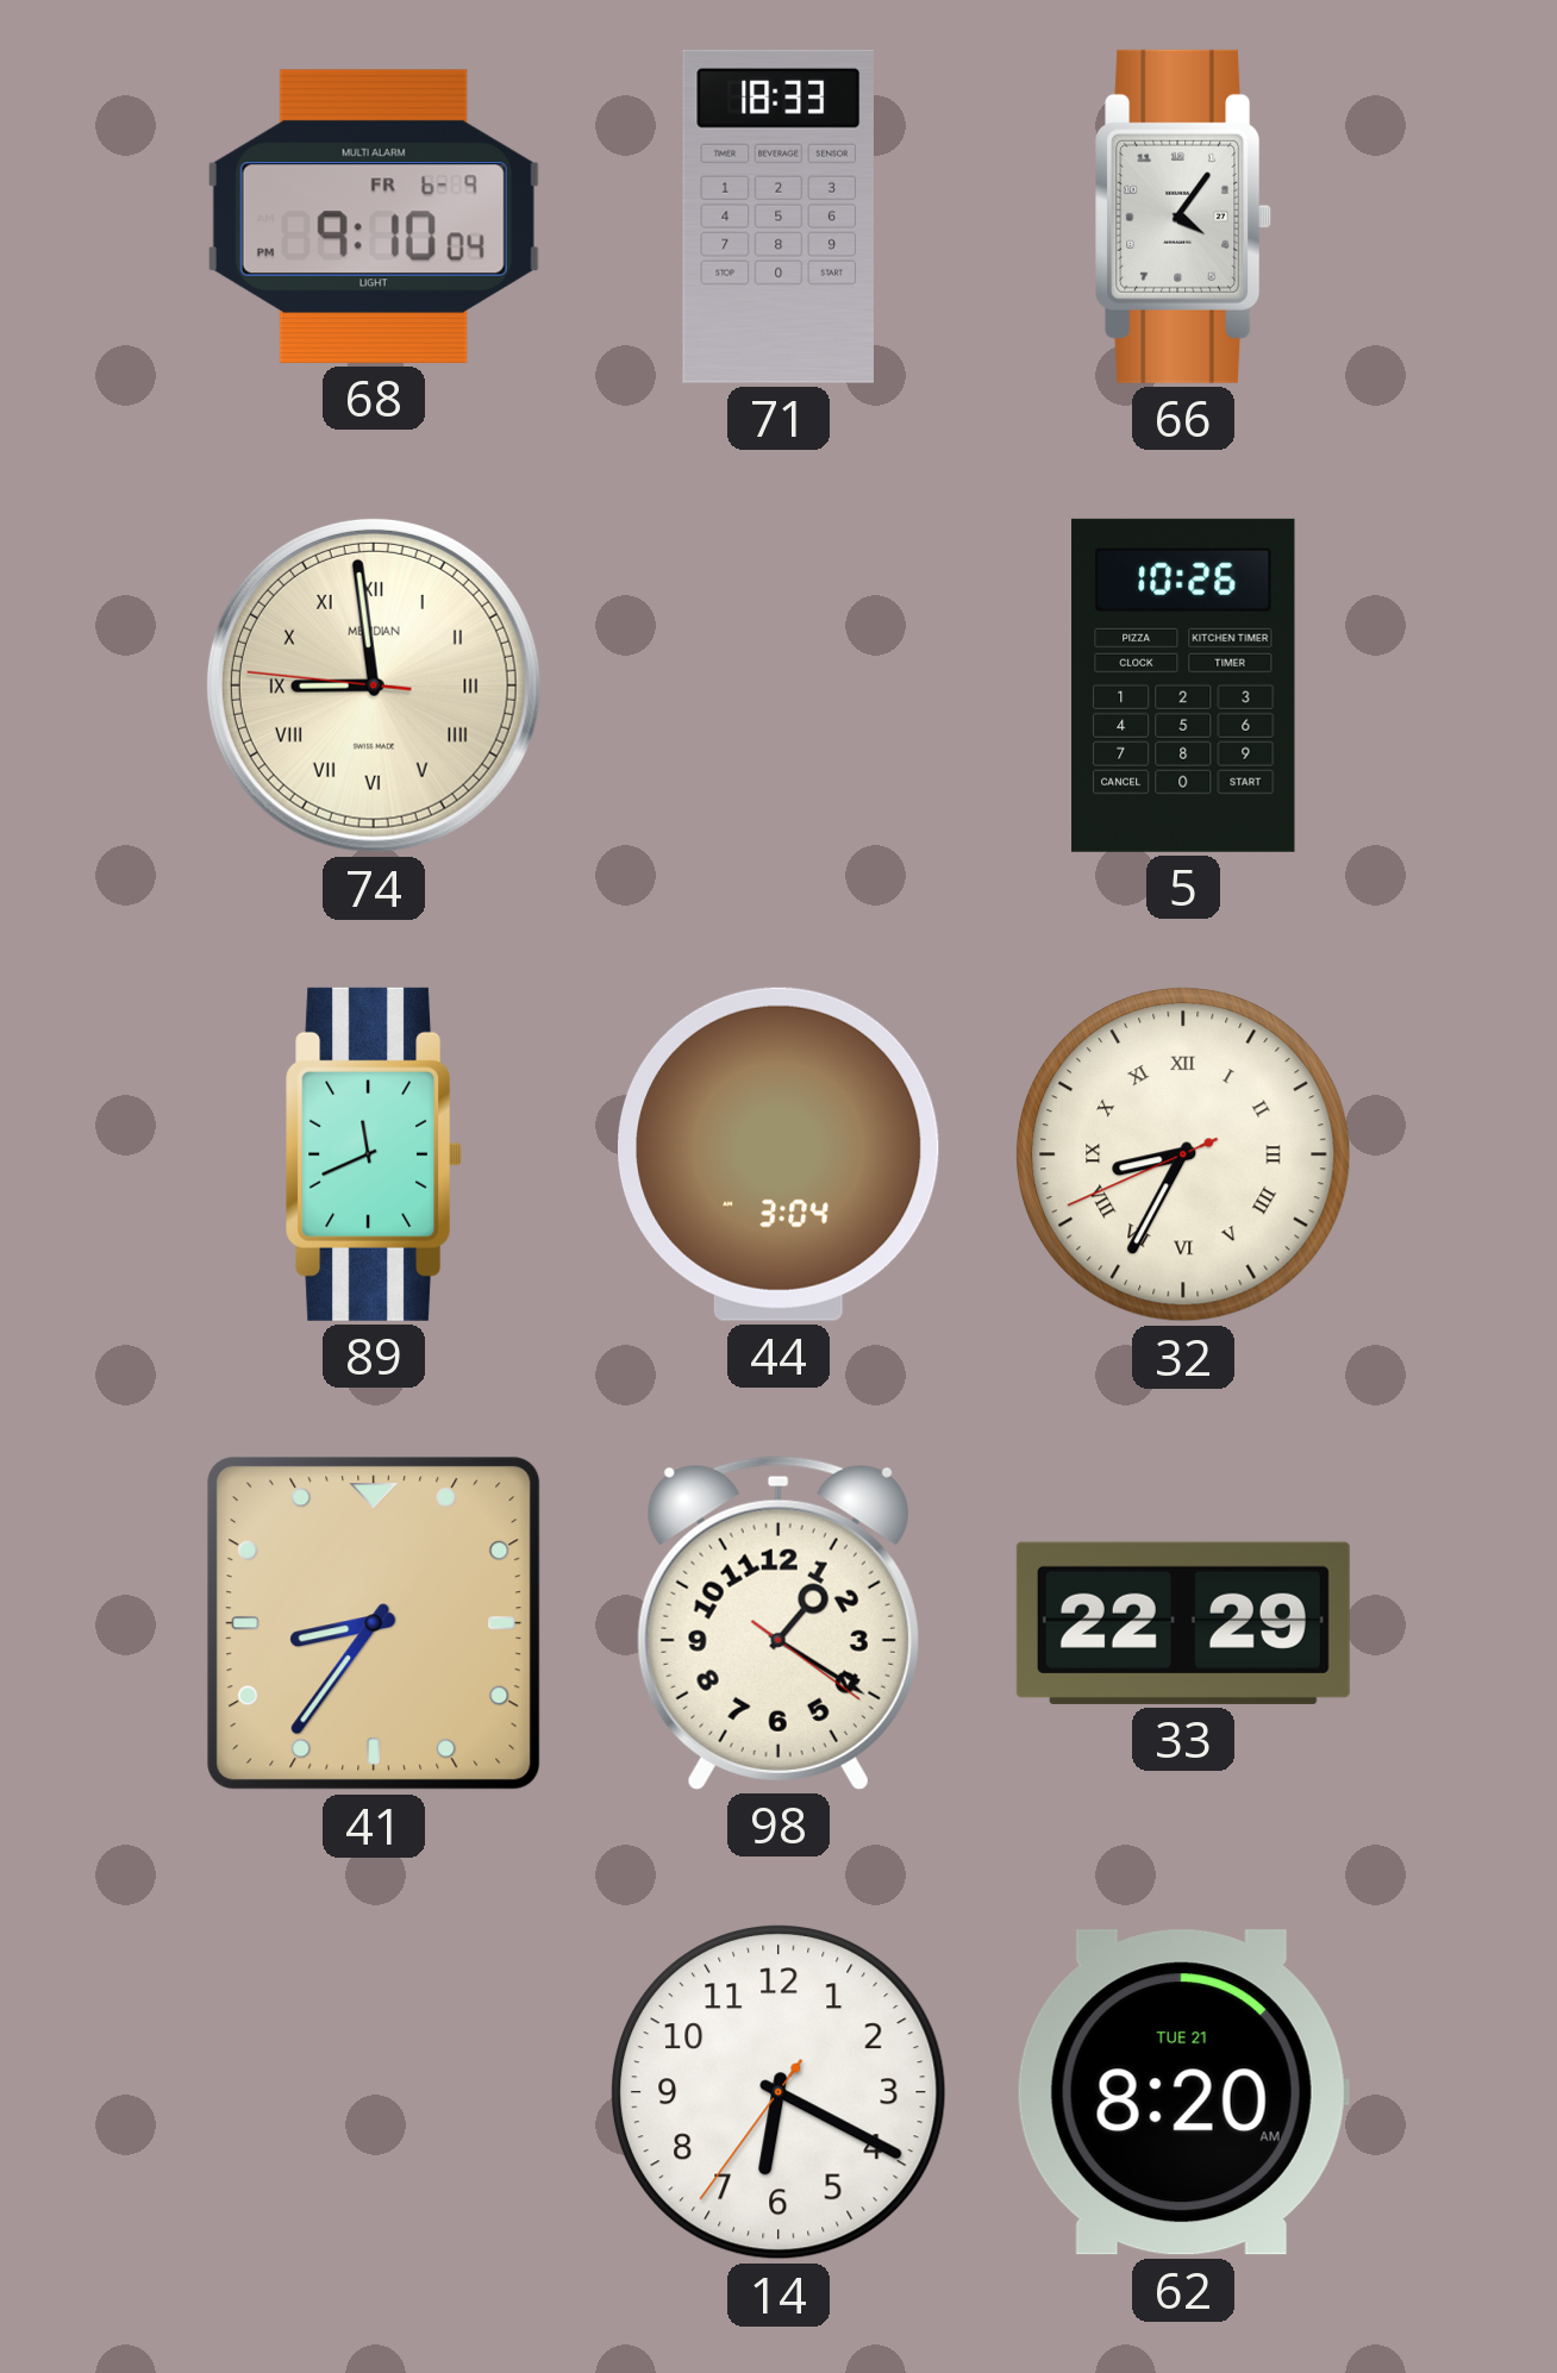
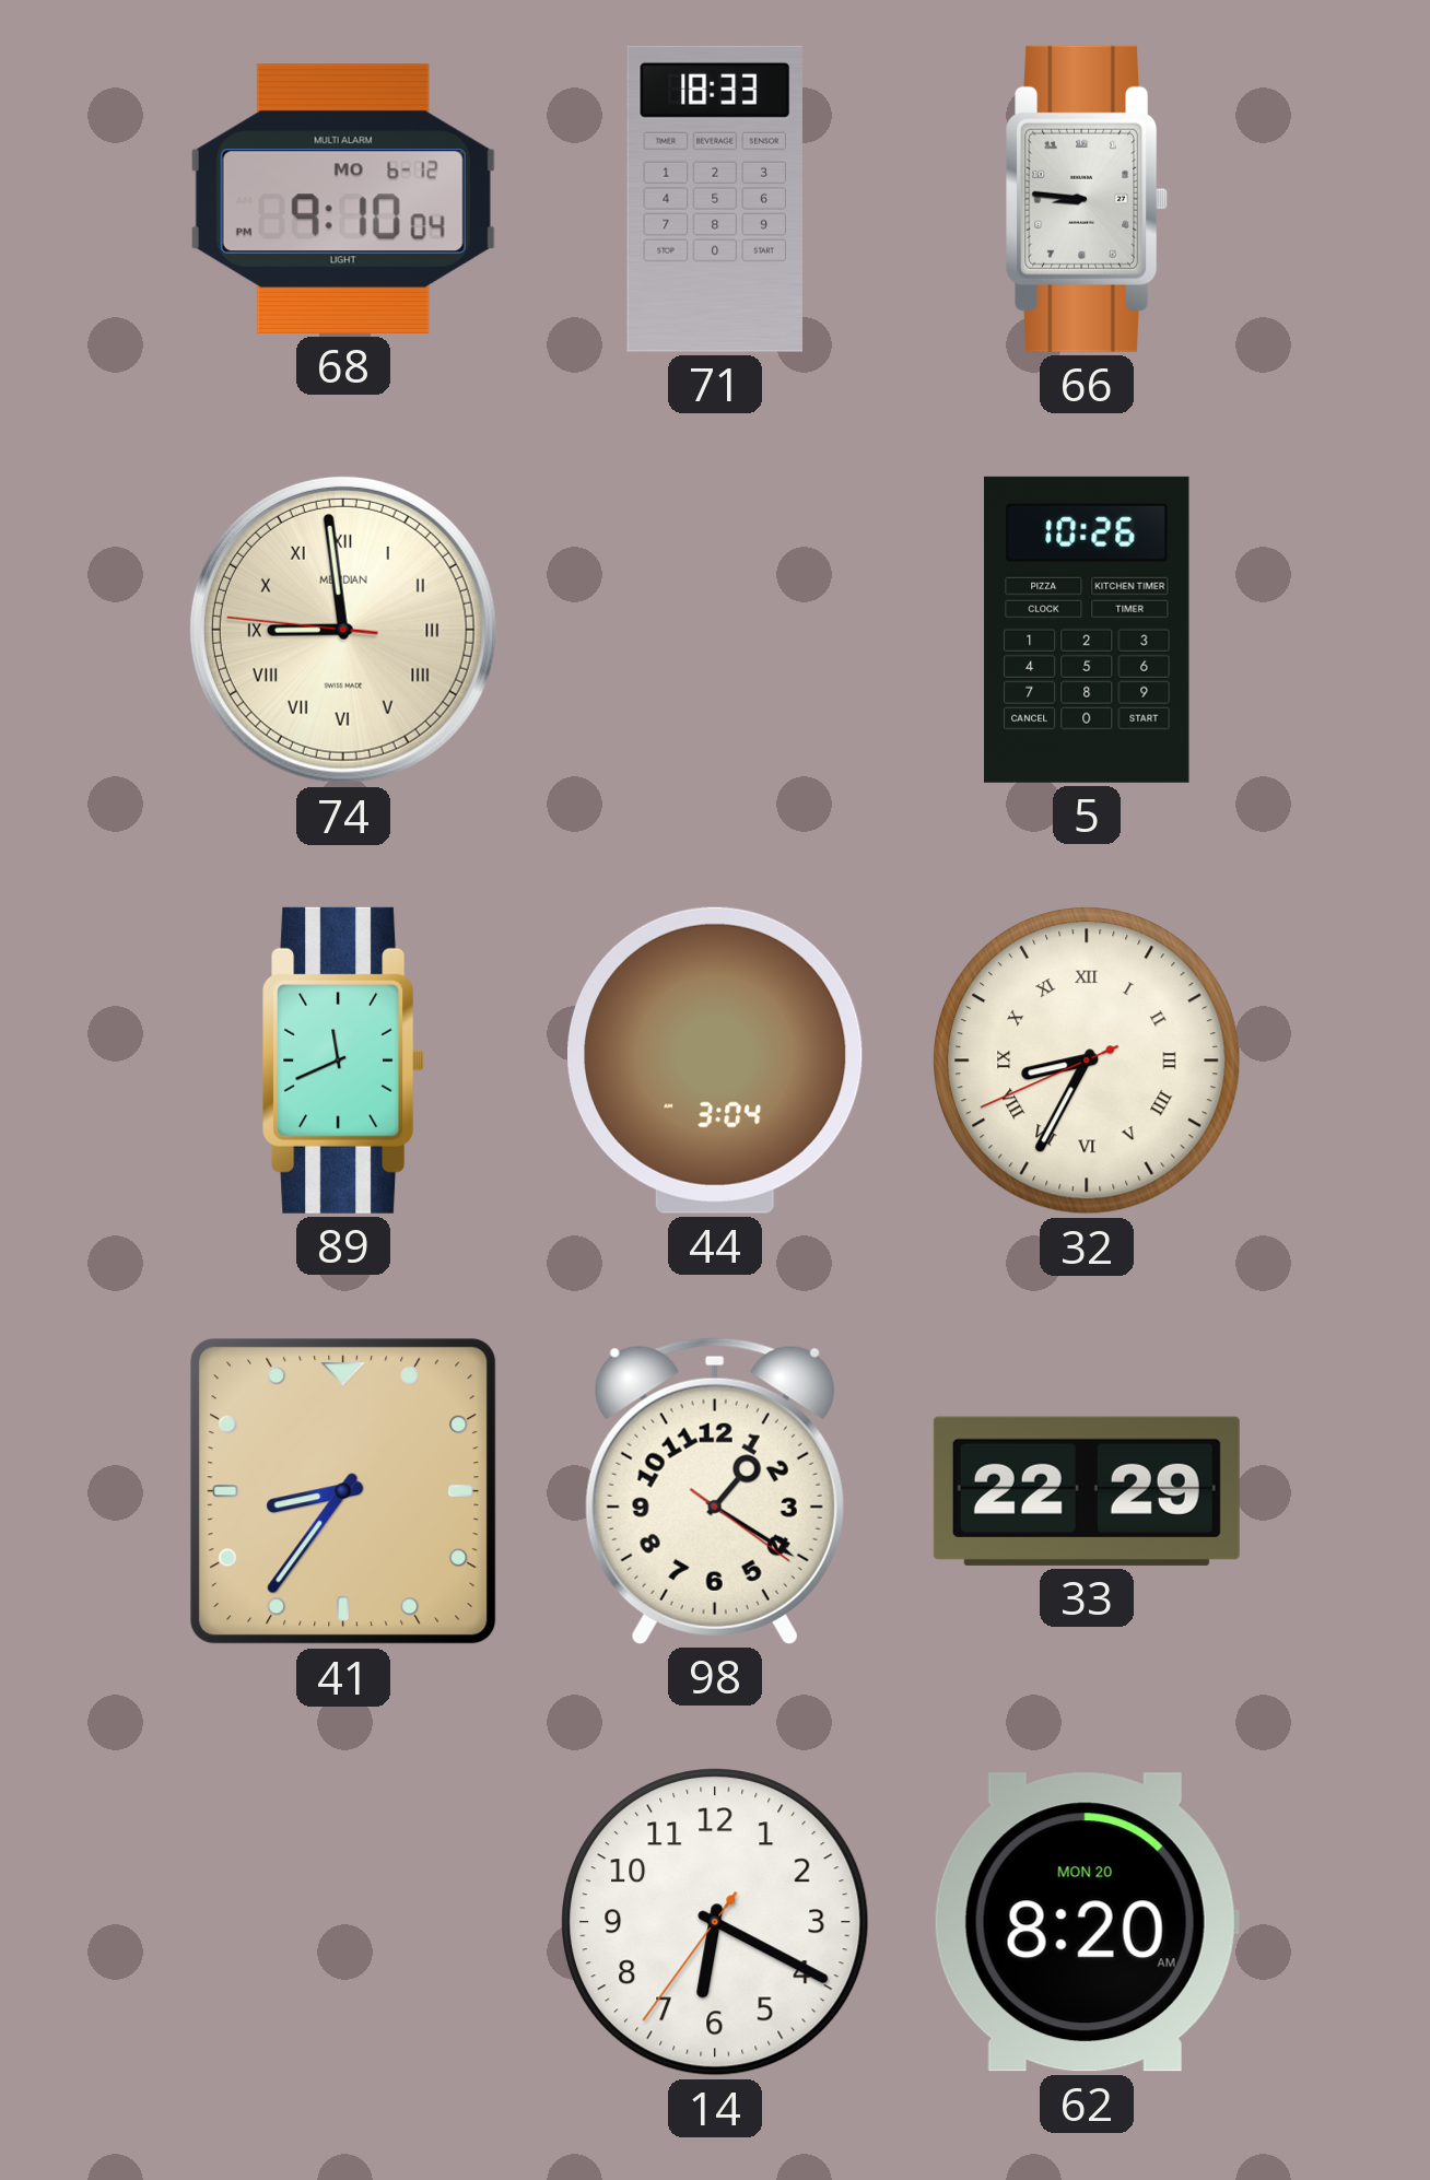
68 date: FR 6-9 -> MO 6-12 (343, 199)
66: 4:06 -> 8:46 (1088, 199)
62 date: TUE 21 -> MON 20 (1087, 1922)
